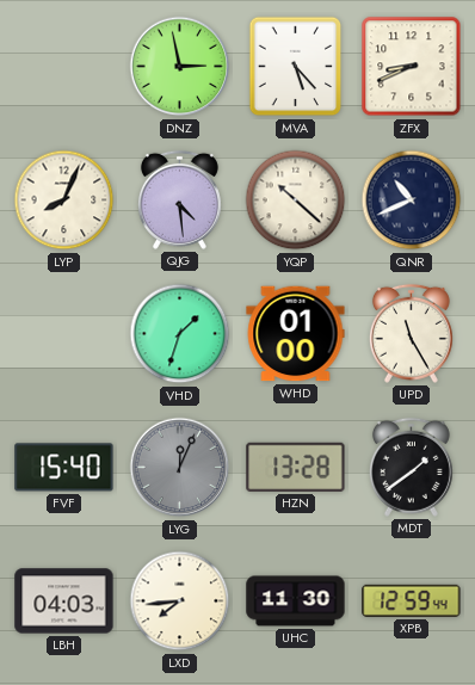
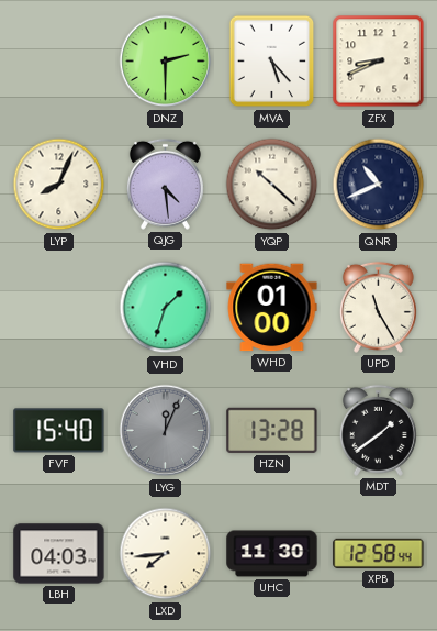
DNZ: 2:58 -> 2:30 (166, 62)
XPB: 12:59 -> 12:58 (379, 553)
